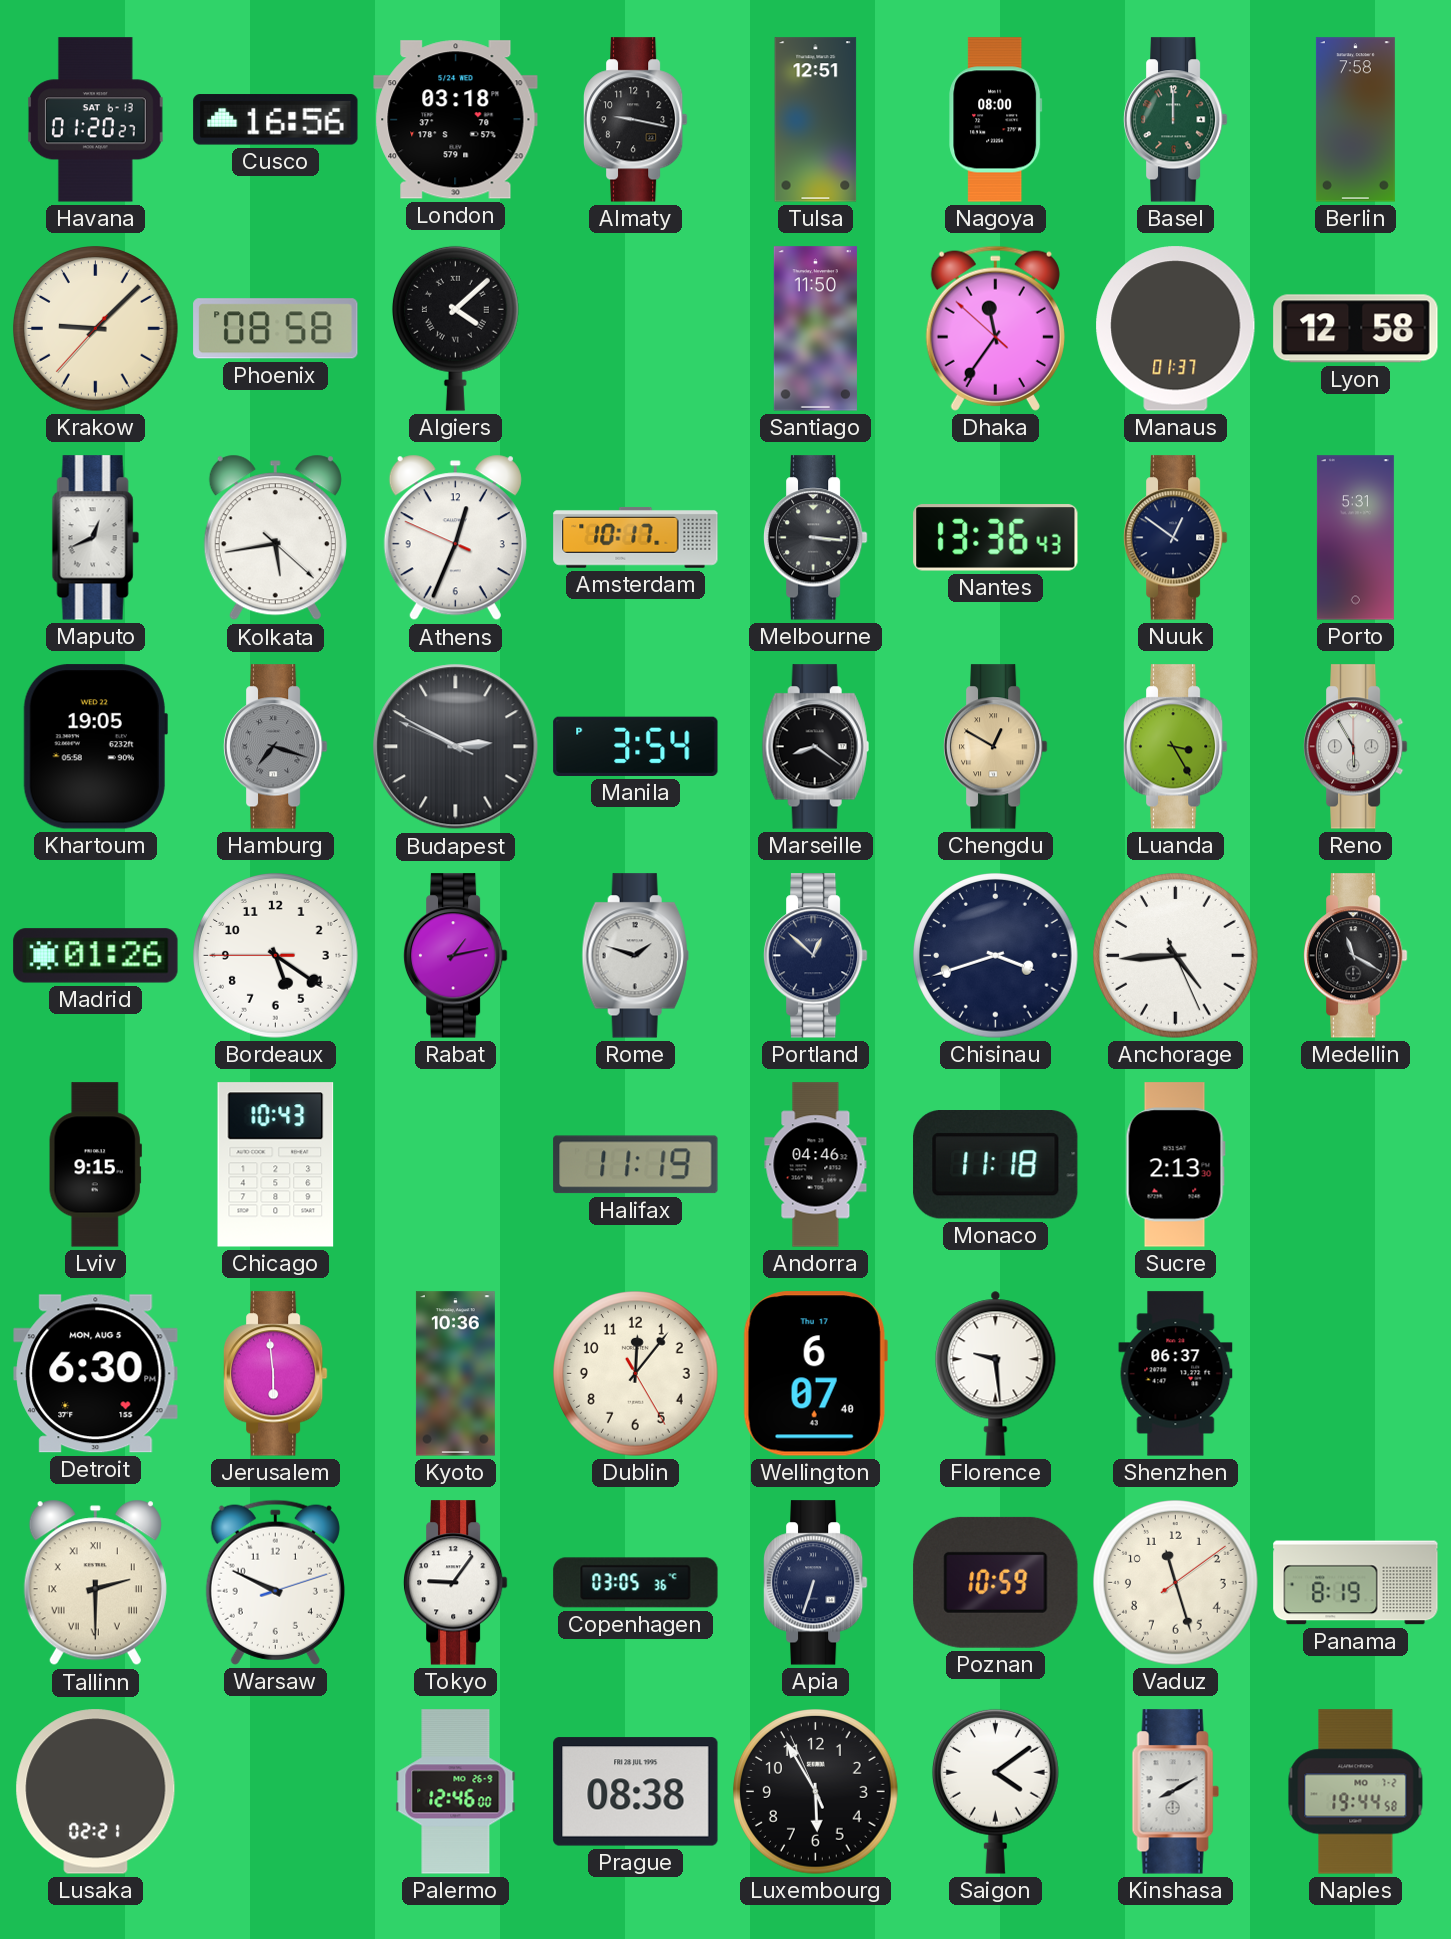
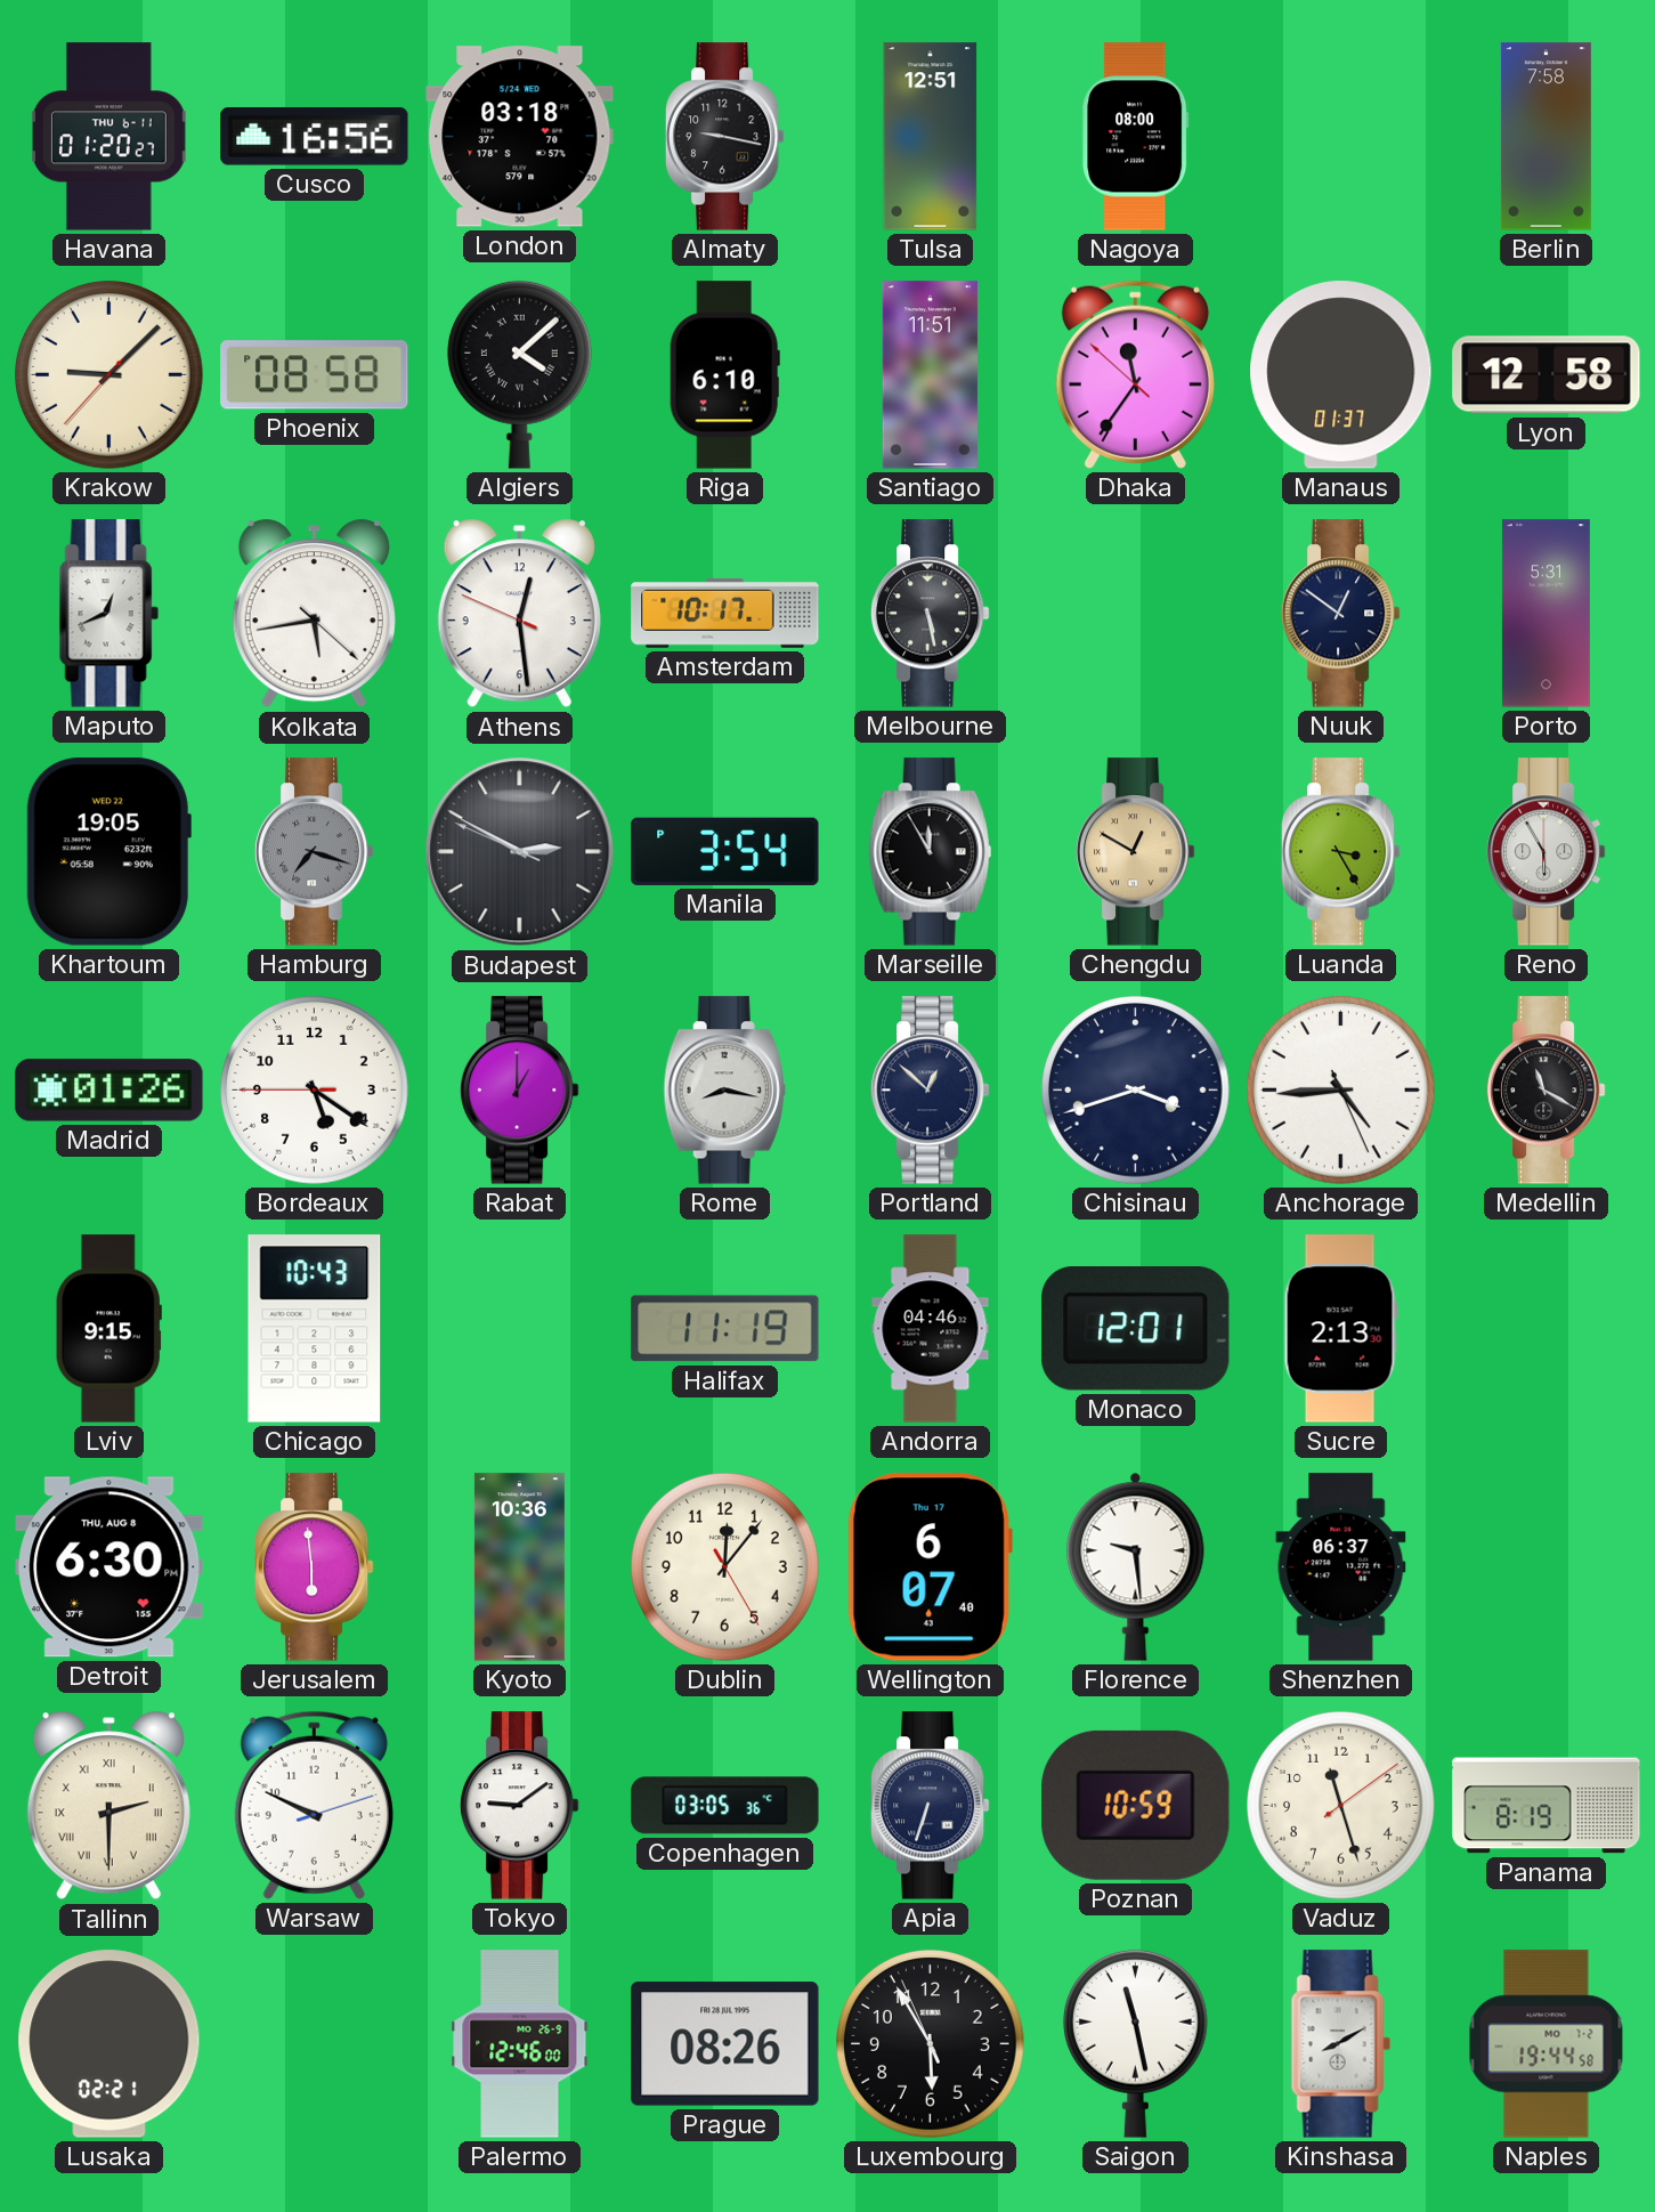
Havana date: SAT 6-13 -> THU 6-11 (108, 137)
Basel: 12:00 -> none (1175, 120)
Riga: none -> 6:10 (724, 375)
Santiago: 11:50 -> 11:51 (930, 375)
Athens: 12:33 -> 12:28 (519, 614)
Melbourne: 3:16 -> 5:28 (930, 614)
Nantes: 13:36 -> none (996, 538)
Marseille: 8:21 -> 11:55 (930, 852)
Rabat: 1:13 -> 1:00 (519, 1091)
Rome: 1:48 -> 8:17 (724, 1091)
Monaco: 11:18 -> 12:01 (1136, 1328)
Detroit date: MON, AUG 5 -> THU, AUG 8 (109, 1567)
Tokyo: 9:06 -> 9:09 (519, 1806)
Prague: 08:38 -> 08:26 (725, 2044)
Saigon: 4:09 -> 11:28 (1135, 2043)
